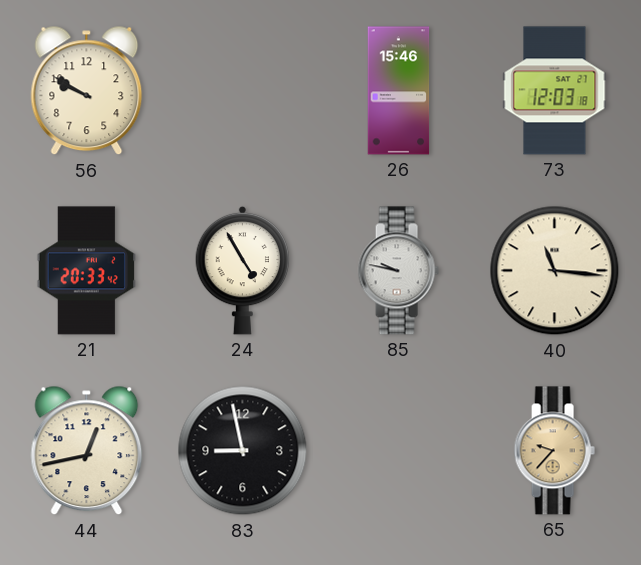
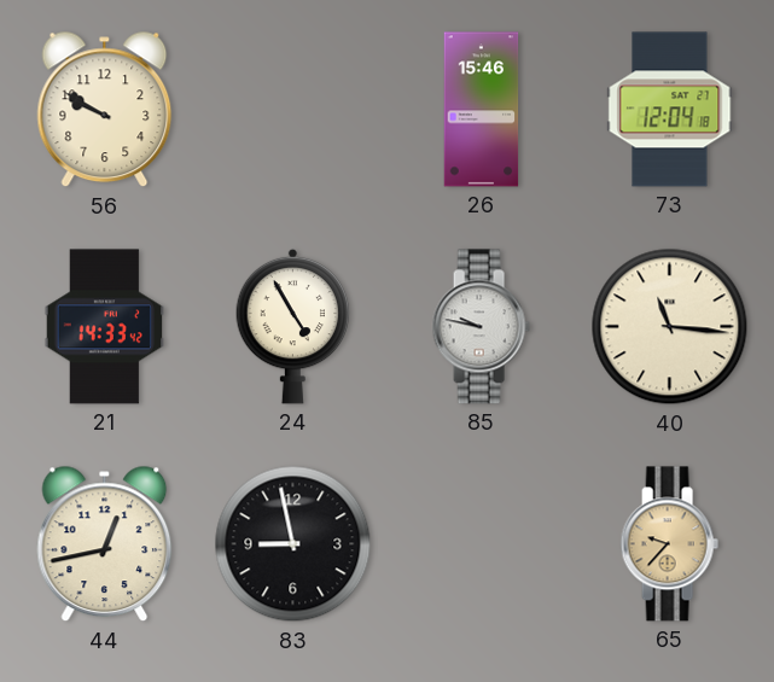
73: 12:03 -> 12:04 (670, 110)
21: 20:33 -> 14:33 (105, 327)
